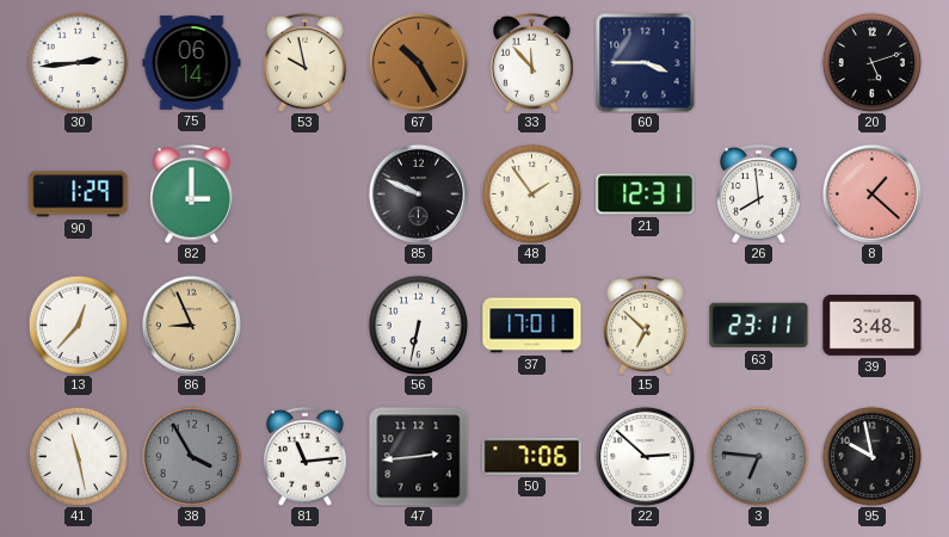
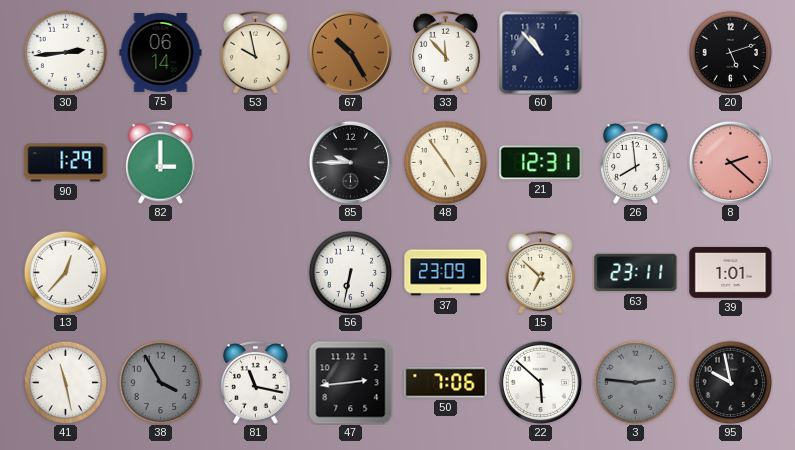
60: 3:45 -> 10:53 (540, 52)
85: 9:49 -> 9:45 (350, 162)
48: 1:54 -> 4:54 (445, 162)
8: 1:22 -> 2:22 (730, 162)
86: 8:56 -> none (191, 325)
37: 17:01 -> 23:09 (446, 273)
39: 3:48 -> 1:01 (731, 272)
81: 11:14 -> 11:17 (256, 383)
22: 2:52 -> 5:52 (540, 382)
3: 6:46 -> 2:46 (635, 382)
